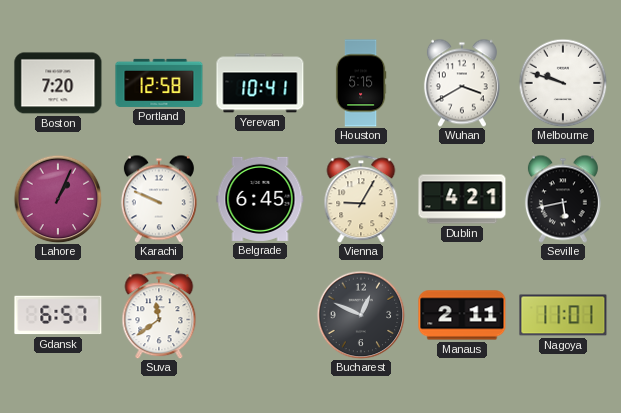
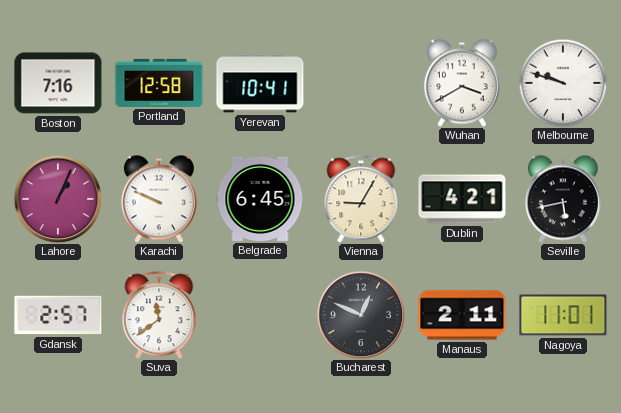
Boston: 7:20 -> 7:16 (58, 83)
Houston: 5:15 -> none (361, 83)
Gdansk: 6:57 -> 2:57 (58, 315)
